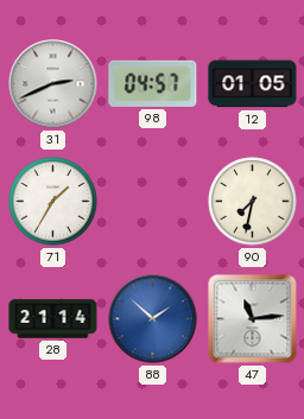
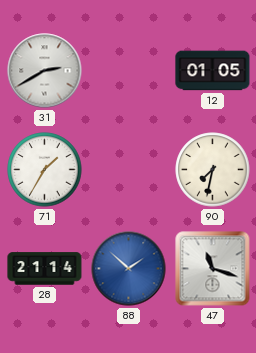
31: 2:41 -> 2:40 (45, 71)
98: 04:57 -> none (153, 83)
47: 11:14 -> 11:18 (213, 269)
